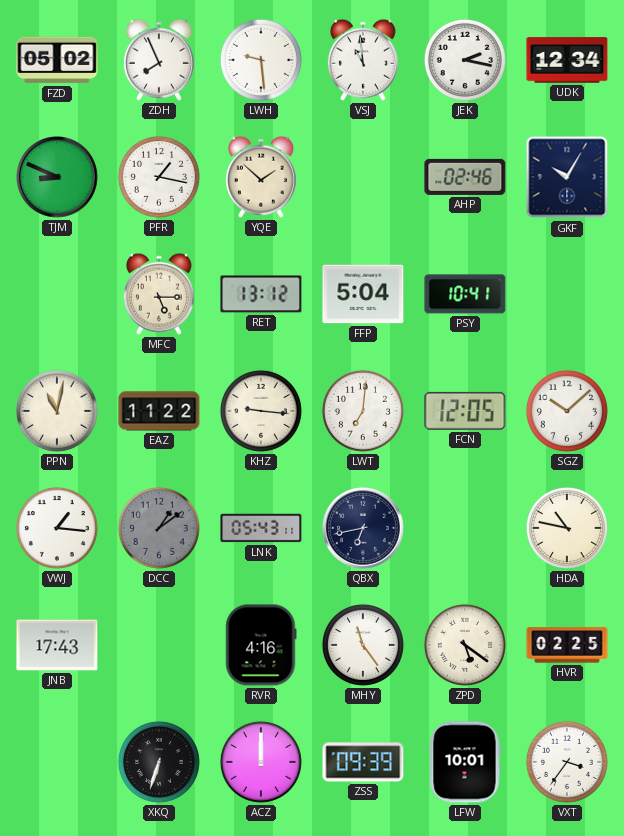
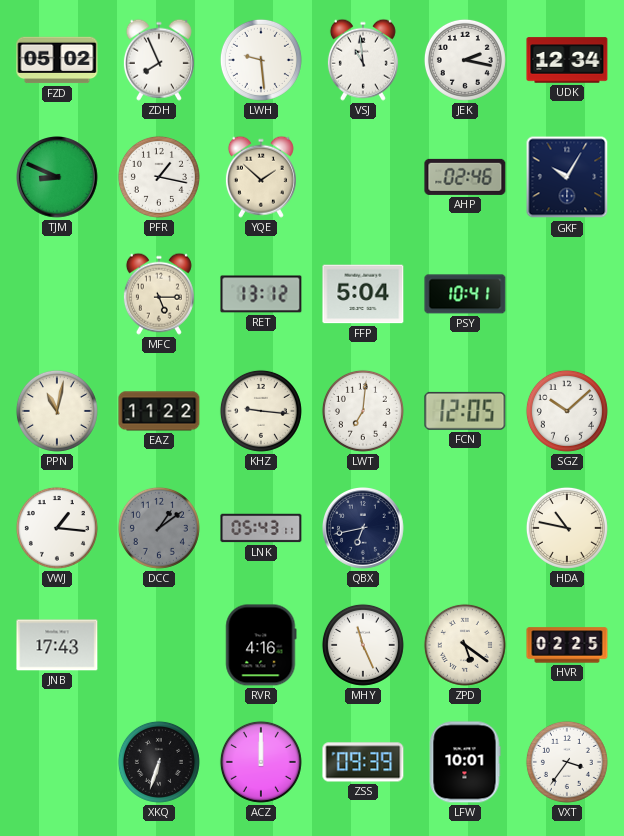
MHY: 11:24 -> 11:26 (363, 645)
